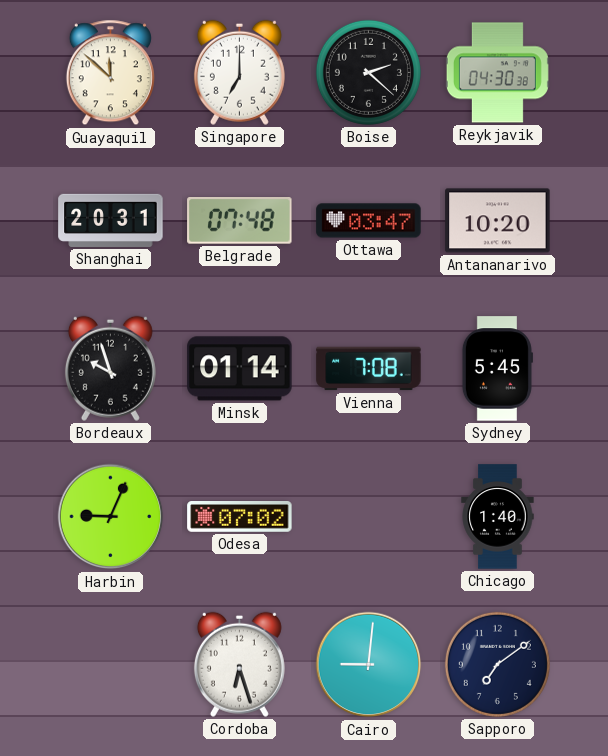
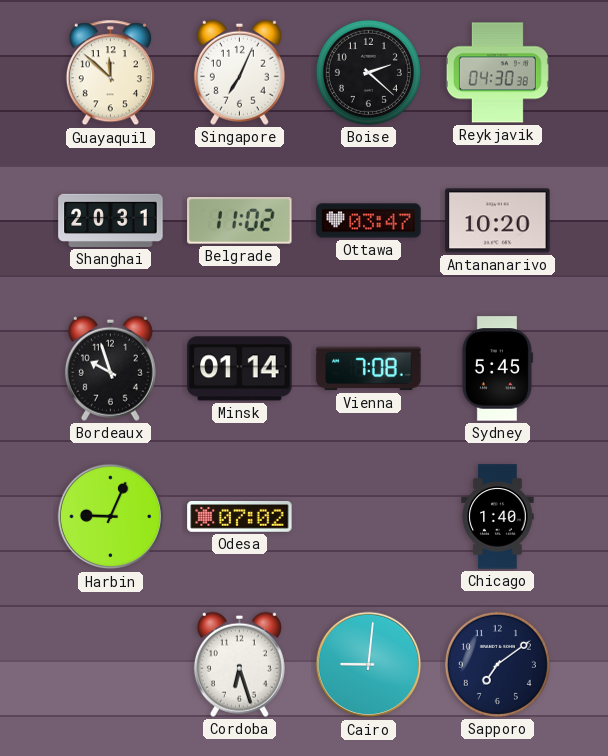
Singapore: 7:00 -> 7:04 (239, 72)
Belgrade: 07:48 -> 11:02 (240, 221)
